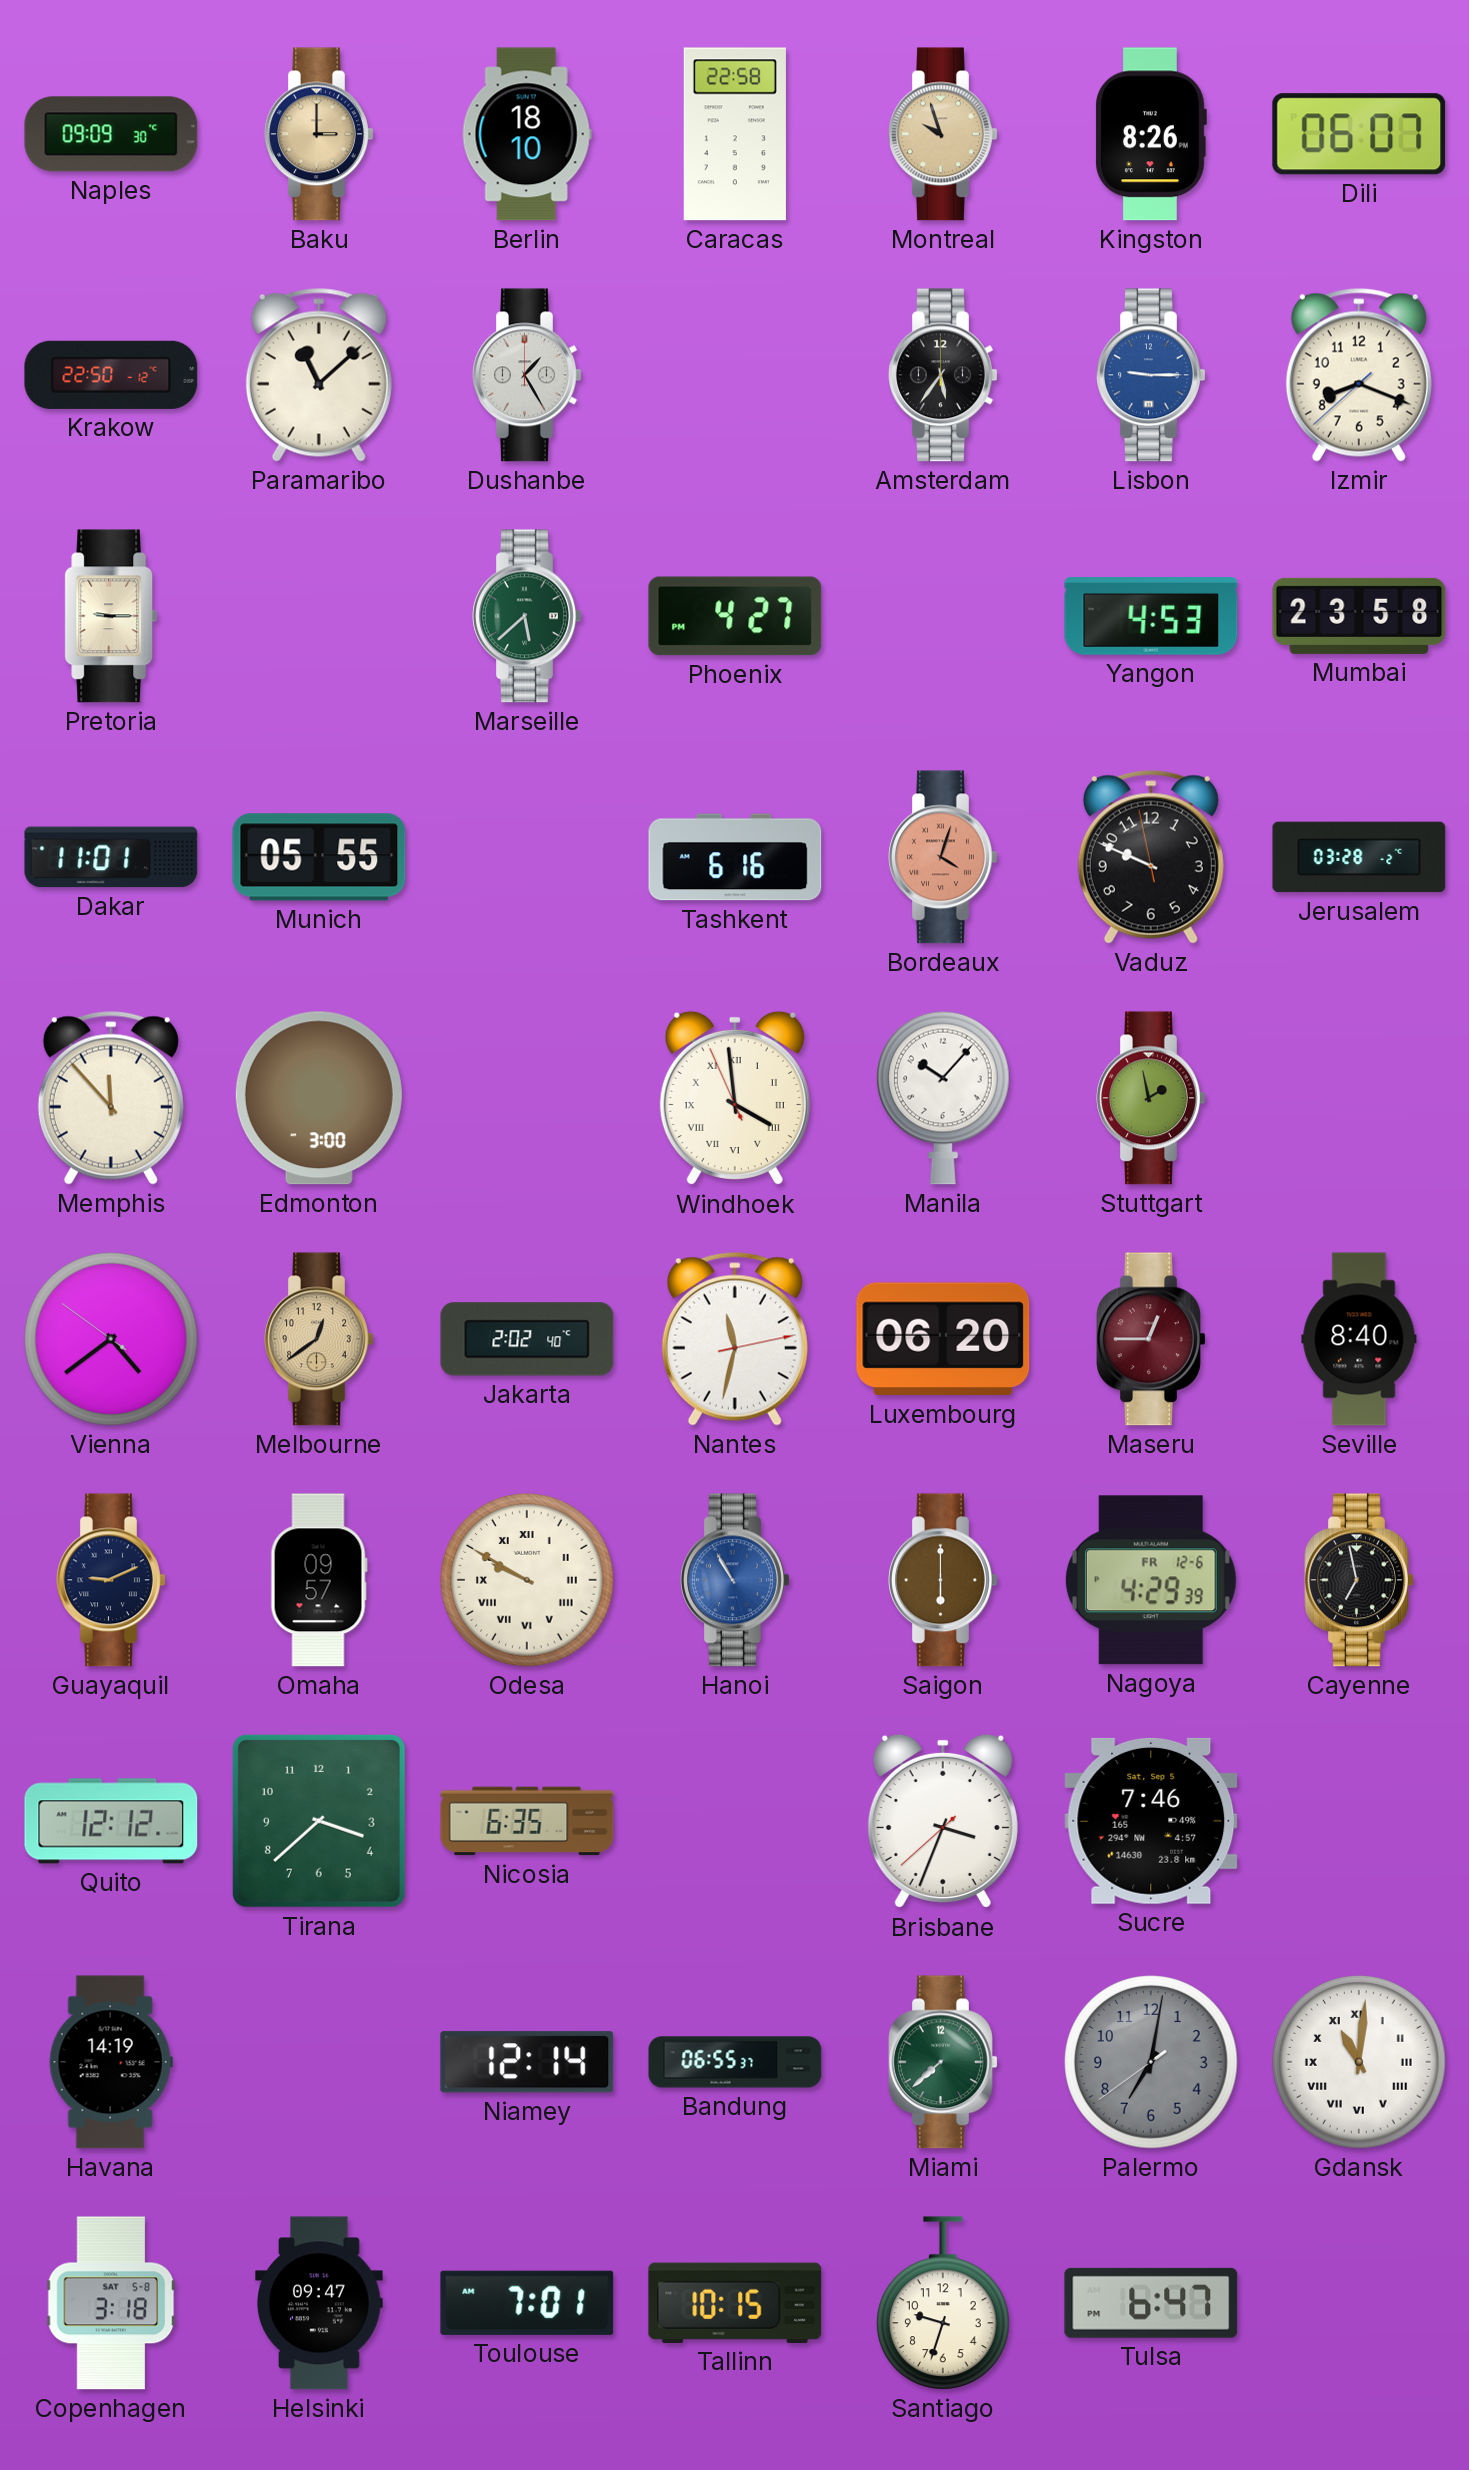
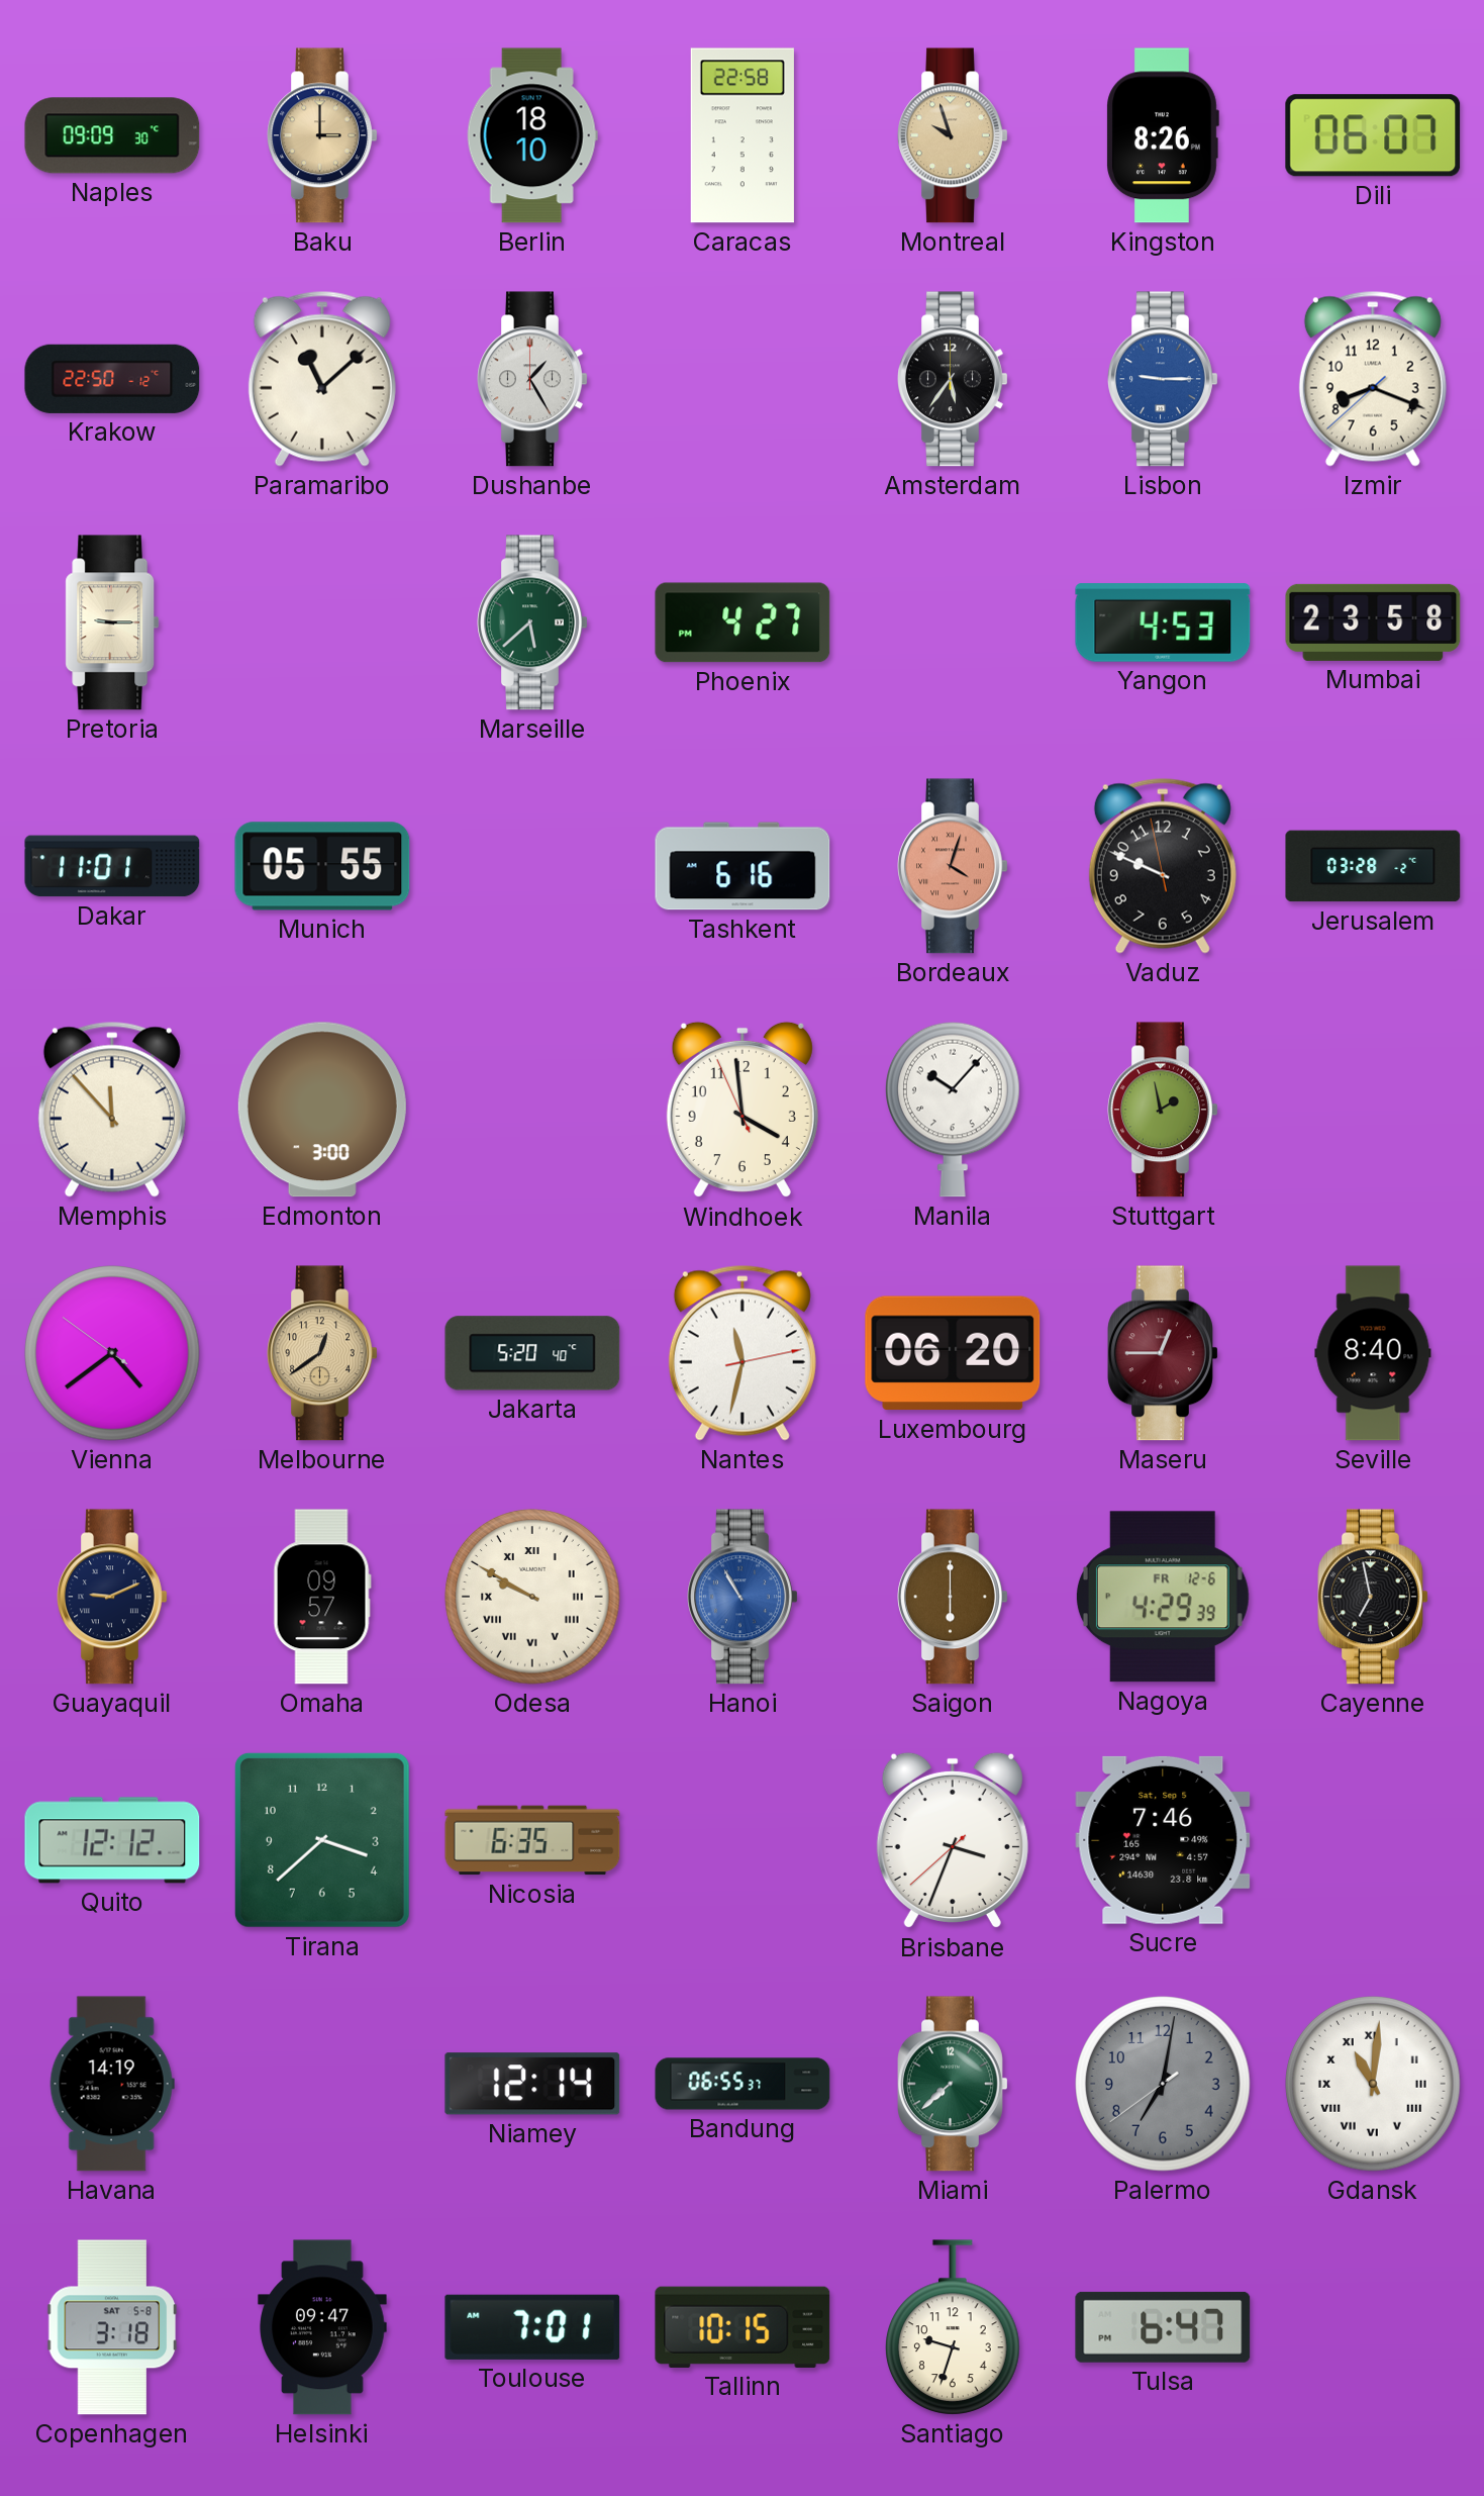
Windhoek numerals: Roman -> Arabic (743, 1110)
Jakarta: 2:02 -> 5:20 (532, 1353)
